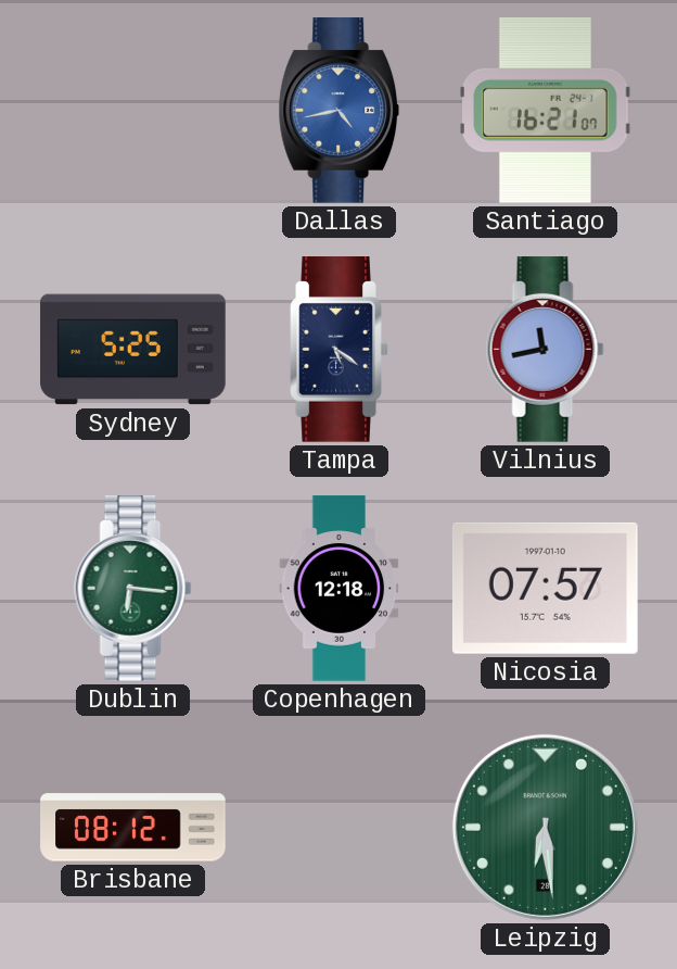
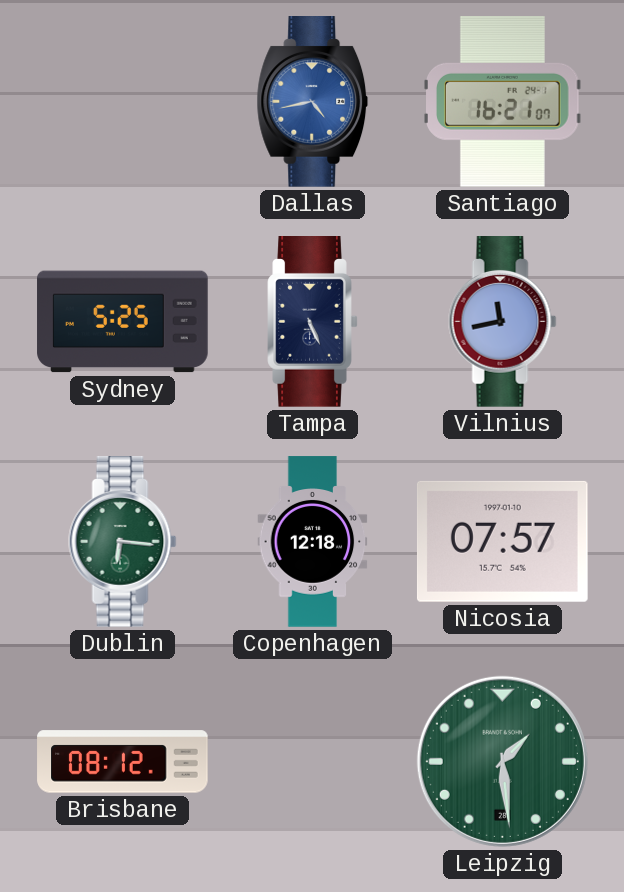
Tampa: 5:21 -> 5:26 (313, 322)
Leipzig: 6:29 -> 1:29 (502, 761)
